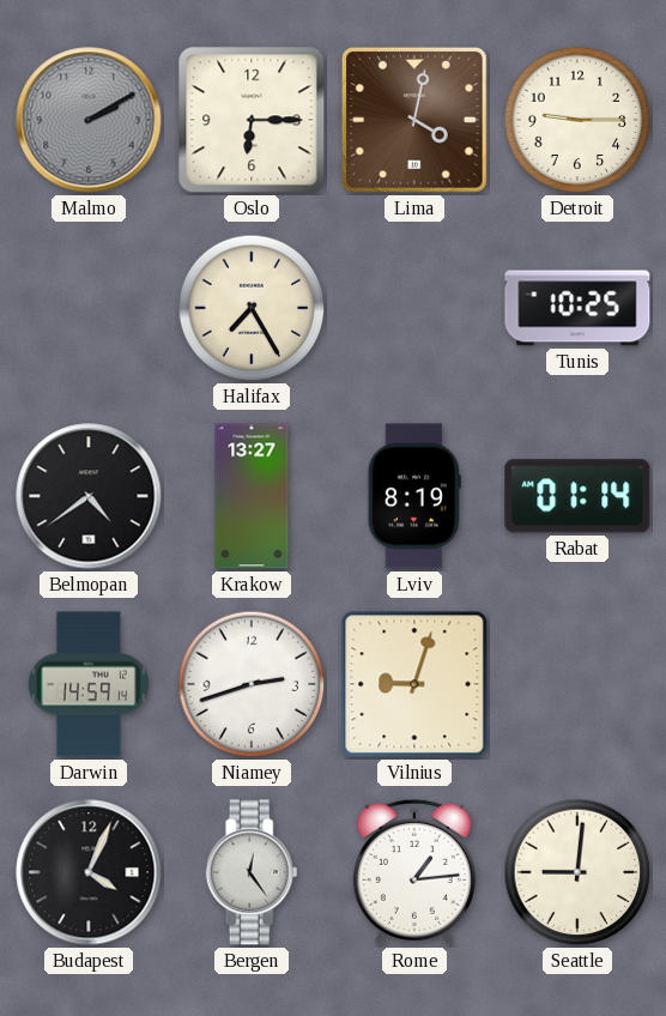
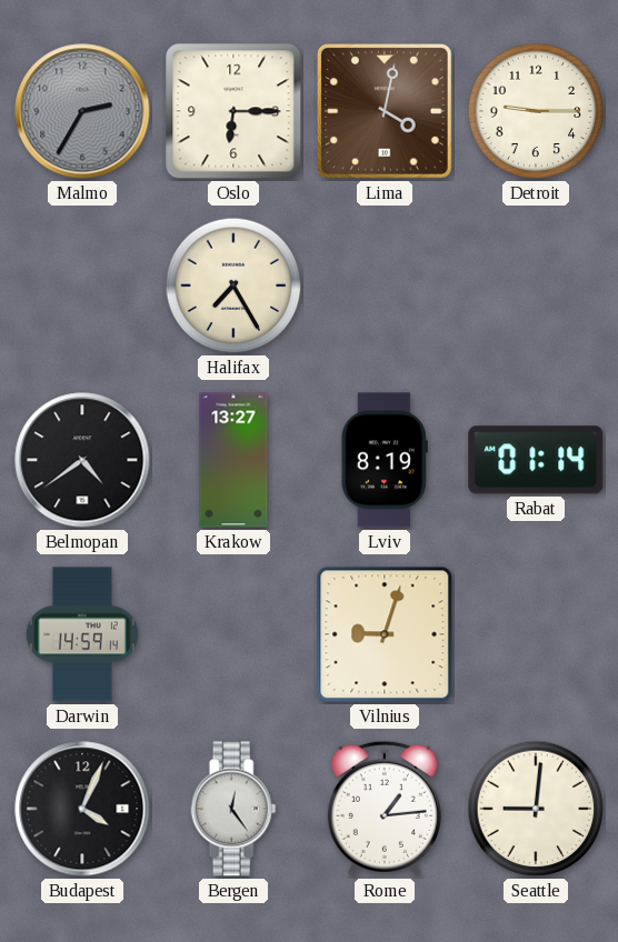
Malmo: 2:10 -> 2:35 (82, 111)
Tunis: 10:25 -> none (577, 308)
Niamey: 2:42 -> none (252, 684)
